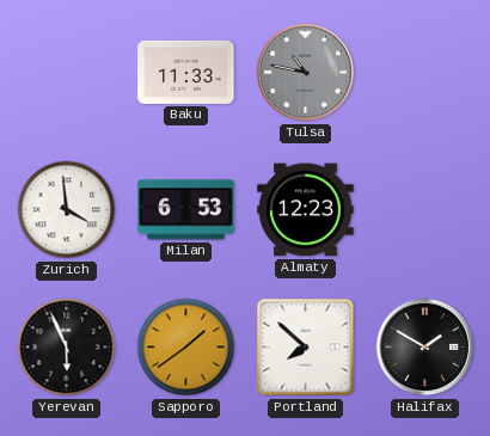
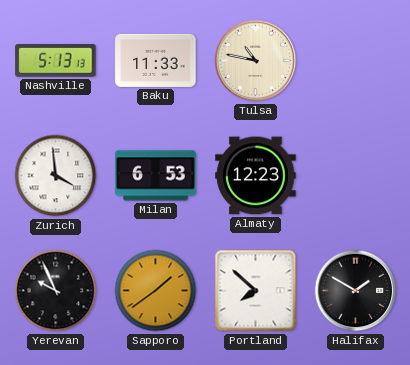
Nashville: none -> 5:13 (56, 61)
Tulsa dial: grey -> cream (256, 61)
Yerevan: 5:56 -> 9:56 (56, 291)
